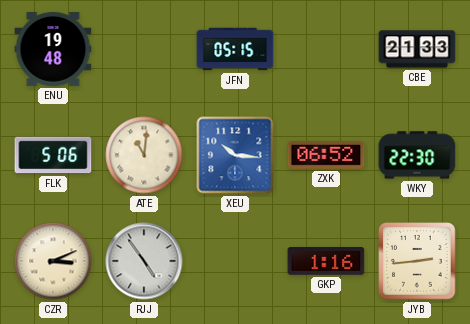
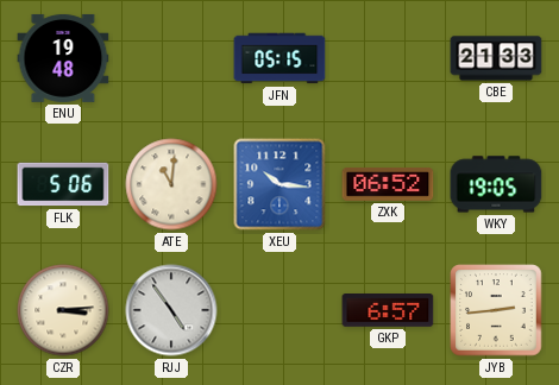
WKY: 22:30 -> 19:05 (496, 184)
CZR: 3:11 -> 3:14 (63, 310)
GKP: 1:16 -> 6:57 (388, 311)
